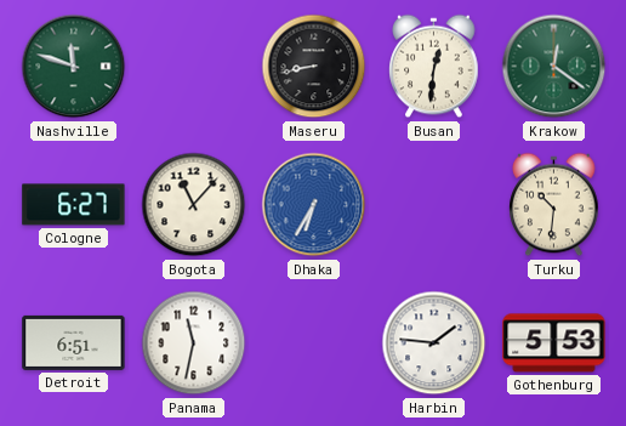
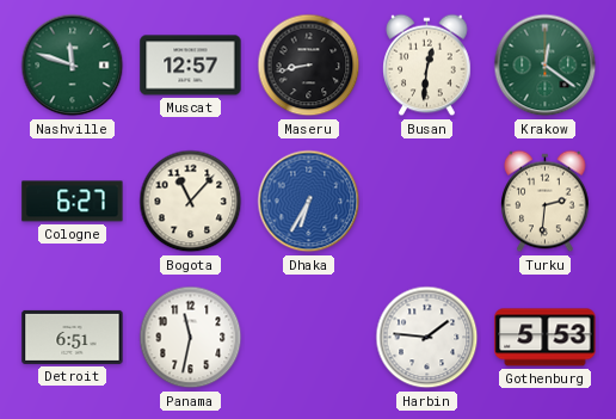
Muscat: none -> 12:57 (191, 66)
Turku: 10:31 -> 2:31 (546, 202)
